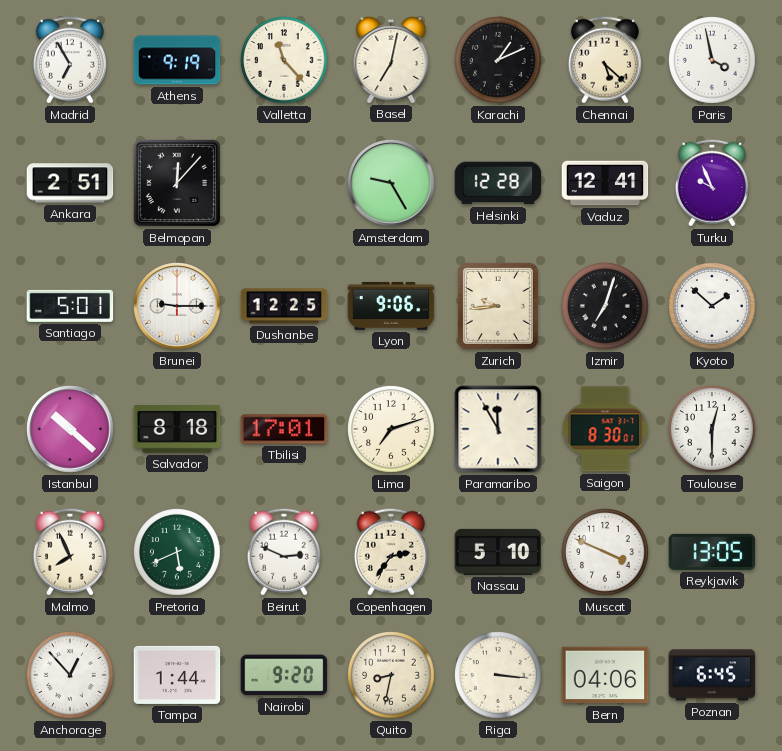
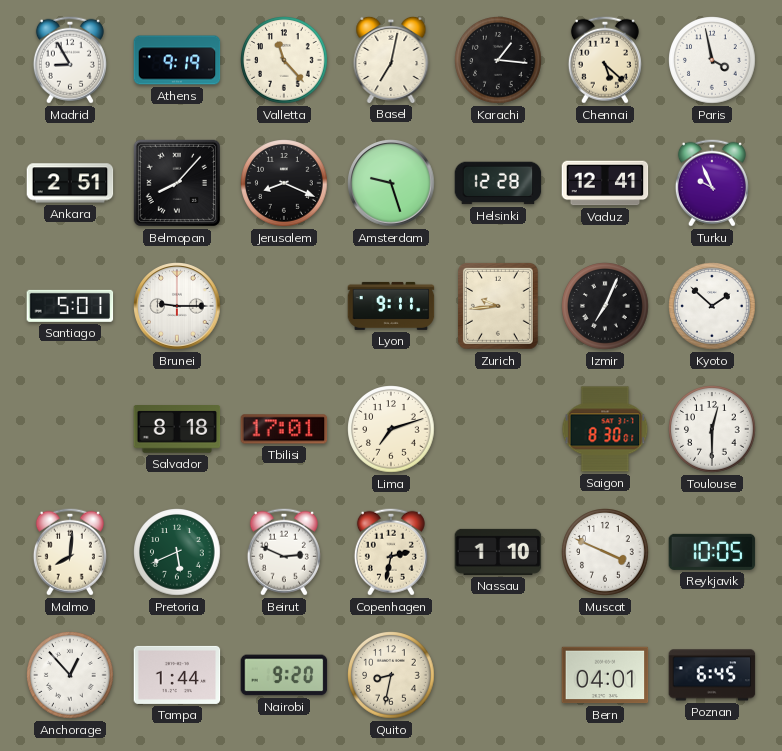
Madrid: 6:55 -> 8:55 (70, 60)
Karachi: 1:11 -> 1:16 (498, 60)
Belmopan: 12:07 -> 8:07 (177, 183)
Jerusalem: none -> 8:19 (284, 183)
Amsterdam: 9:25 -> 9:27 (391, 183)
Dushanbe: 12:25 -> none (284, 306)
Lyon: 9:06 -> 9:11 (391, 306)
Izmir: 7:03 -> 7:04 (605, 306)
Istanbul: 10:22 -> none (70, 429)
Paramaribo: 11:55 -> none (498, 429)
Malmo: 7:56 -> 8:01 (70, 552)
Copenhagen: 2:36 -> 2:32 (391, 552)
Nassau: 5:10 -> 1:10 (498, 552)
Reykjavik: 13:05 -> 10:05 (712, 552)
Riga: 3:16 -> none (498, 675)
Bern: 04:06 -> 04:01 (605, 675)
